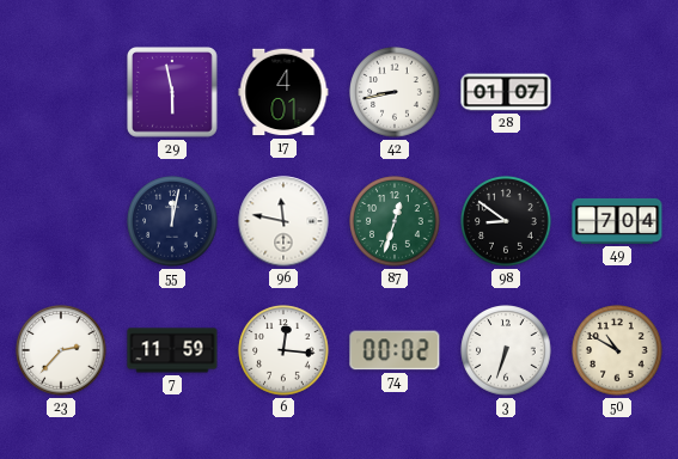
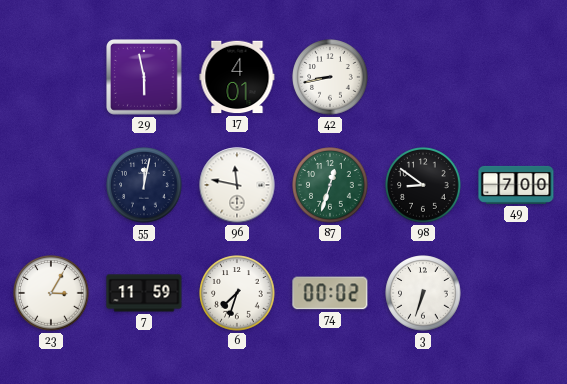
28: 01:07 -> none (506, 92)
49: 7:04 -> 7:00 (516, 185)
23: 2:37 -> 3:05 (51, 293)
6: 12:16 -> 7:33 (237, 293)
50: 10:50 -> none (617, 350)
